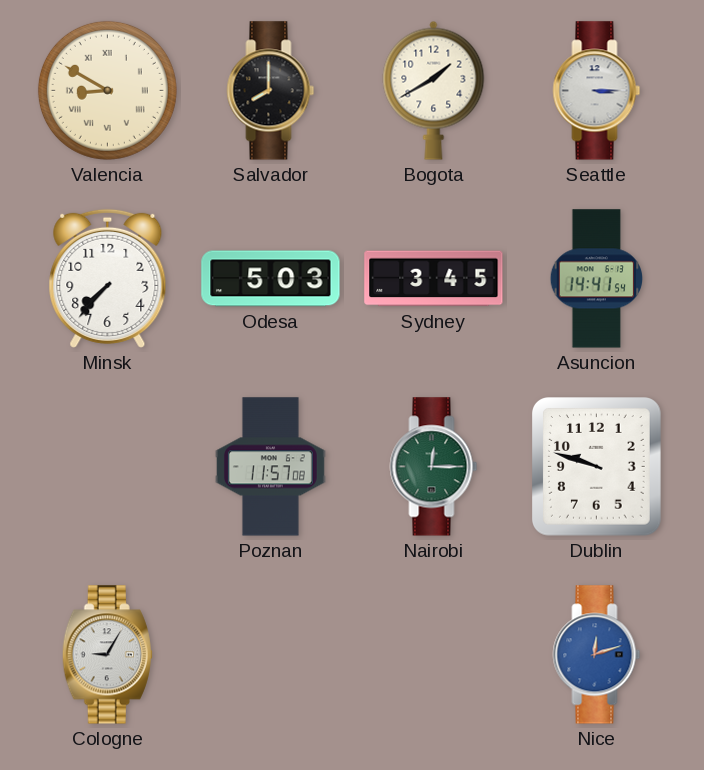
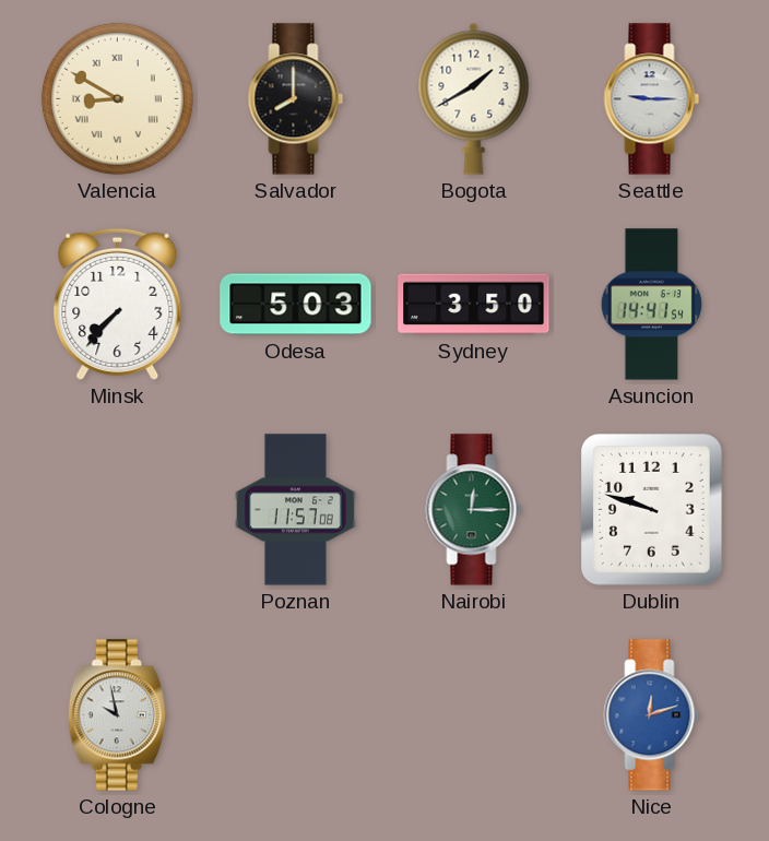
Seattle: 3:15 -> 9:15 (652, 99)
Sydney: 3:45 -> 3:50 (474, 305)
Cologne: 9:05 -> 9:58 (117, 715)
